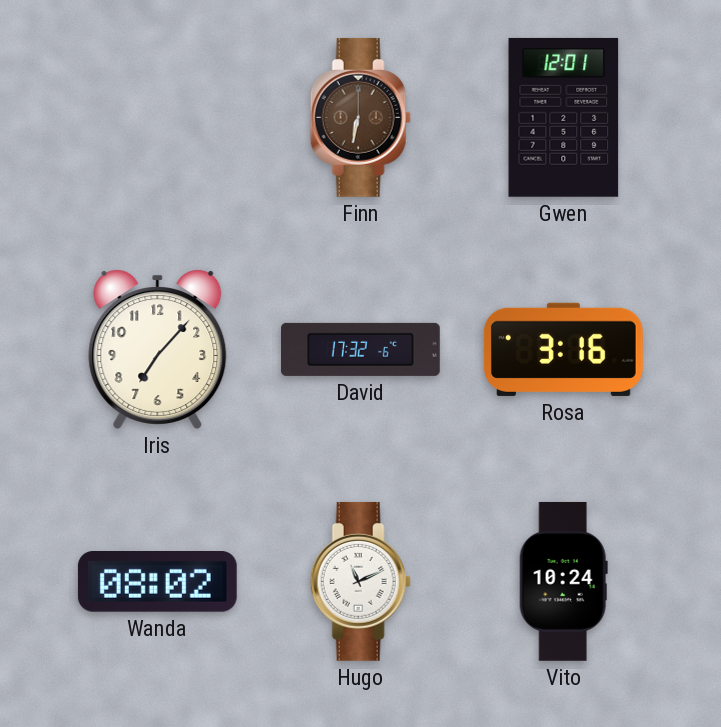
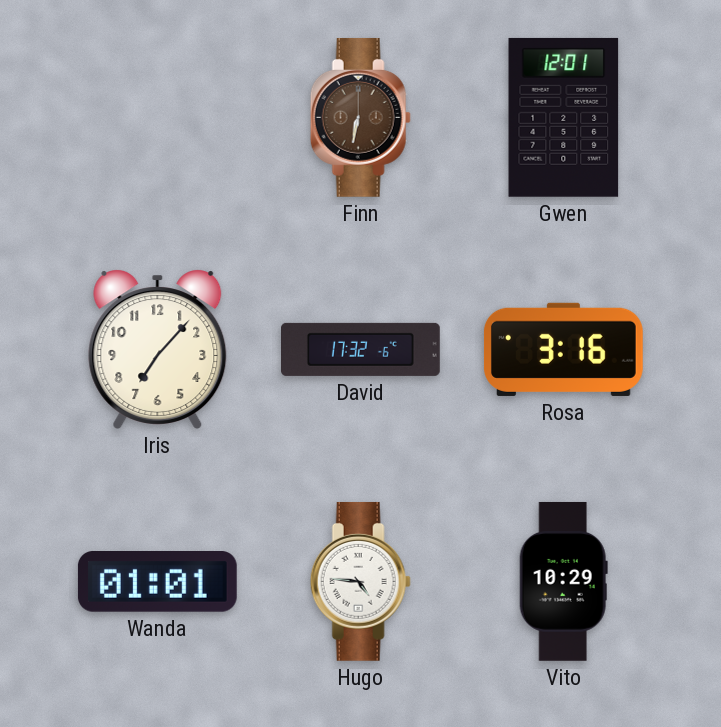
Wanda: 08:02 -> 01:01 (157, 582)
Hugo: 11:11 -> 4:46 (360, 581)
Vito: 10:24 -> 10:29 (563, 581)
